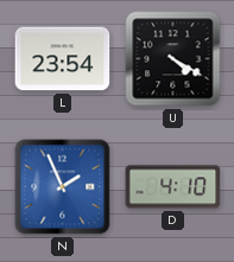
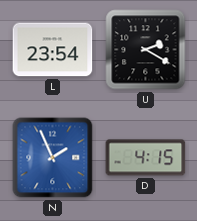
U: 4:20 -> 2:20 (146, 50)
D: 4:10 -> 4:15 (146, 158)
